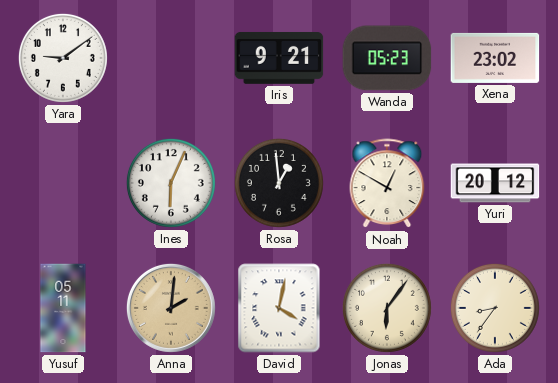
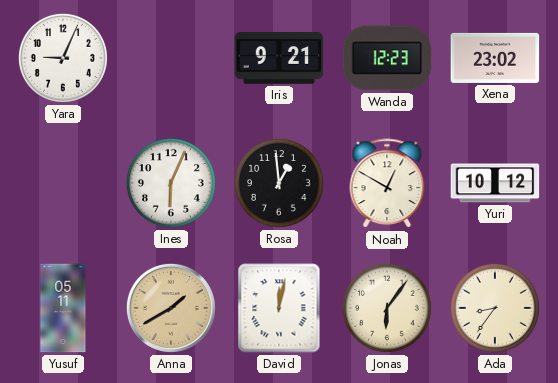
Yara: 9:09 -> 9:04 (63, 58)
Wanda: 05:23 -> 12:23 (387, 58)
Yuri: 20:12 -> 10:12 (495, 183)
Anna: 2:01 -> 1:40 (171, 308)
David: 4:02 -> 12:02 (279, 308)
